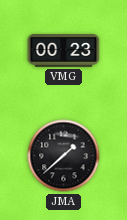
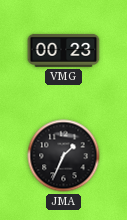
JMA: 1:38 -> 1:34 (64, 156)
